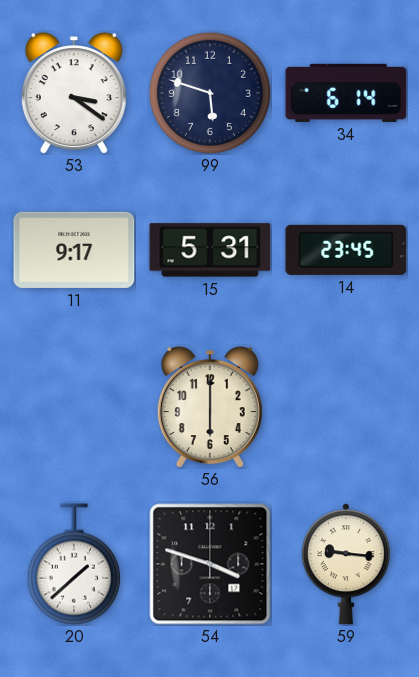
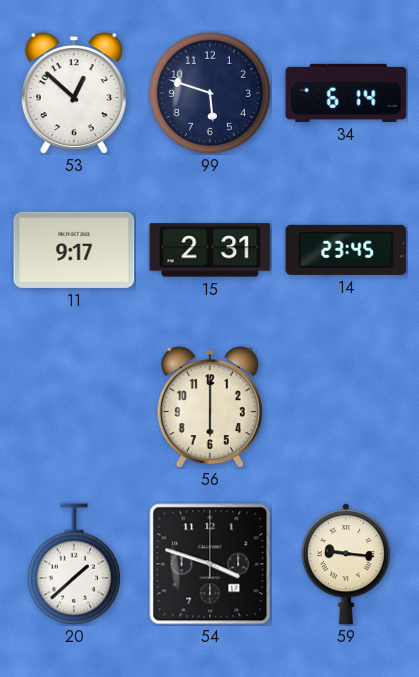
53: 3:21 -> 12:52 (74, 93)
15: 5:31 -> 2:31 (210, 250)
